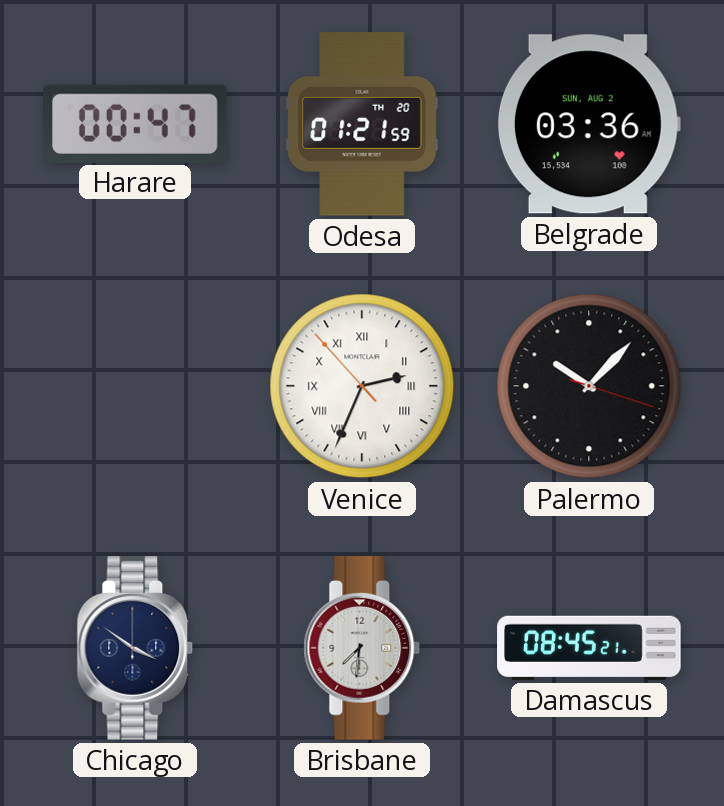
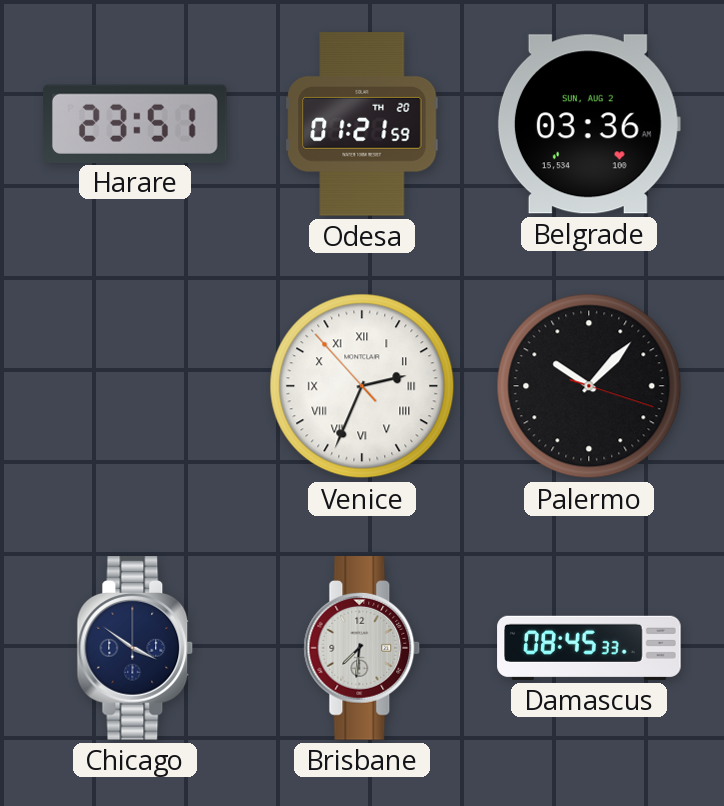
Harare: 00:47 -> 23:51 (136, 123)
Damascus: 08:45:21 -> 08:45:33 (589, 648)
